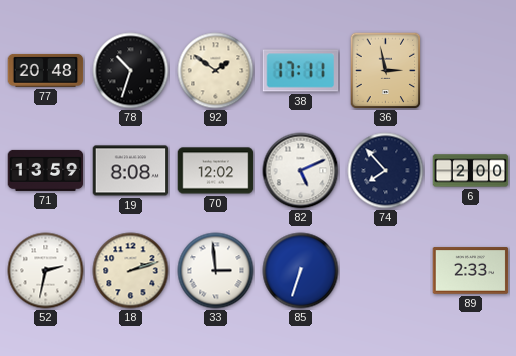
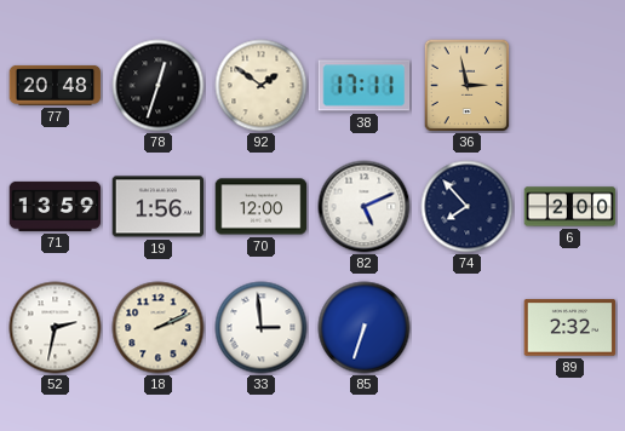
78: 10:33 -> 12:33 (159, 86)
19: 8:08 -> 1:56 (159, 207)
70: 12:02 -> 12:00 (262, 207)
18: 2:12 -> 2:11 (159, 328)
89: 2:33 -> 2:32 (570, 328)
